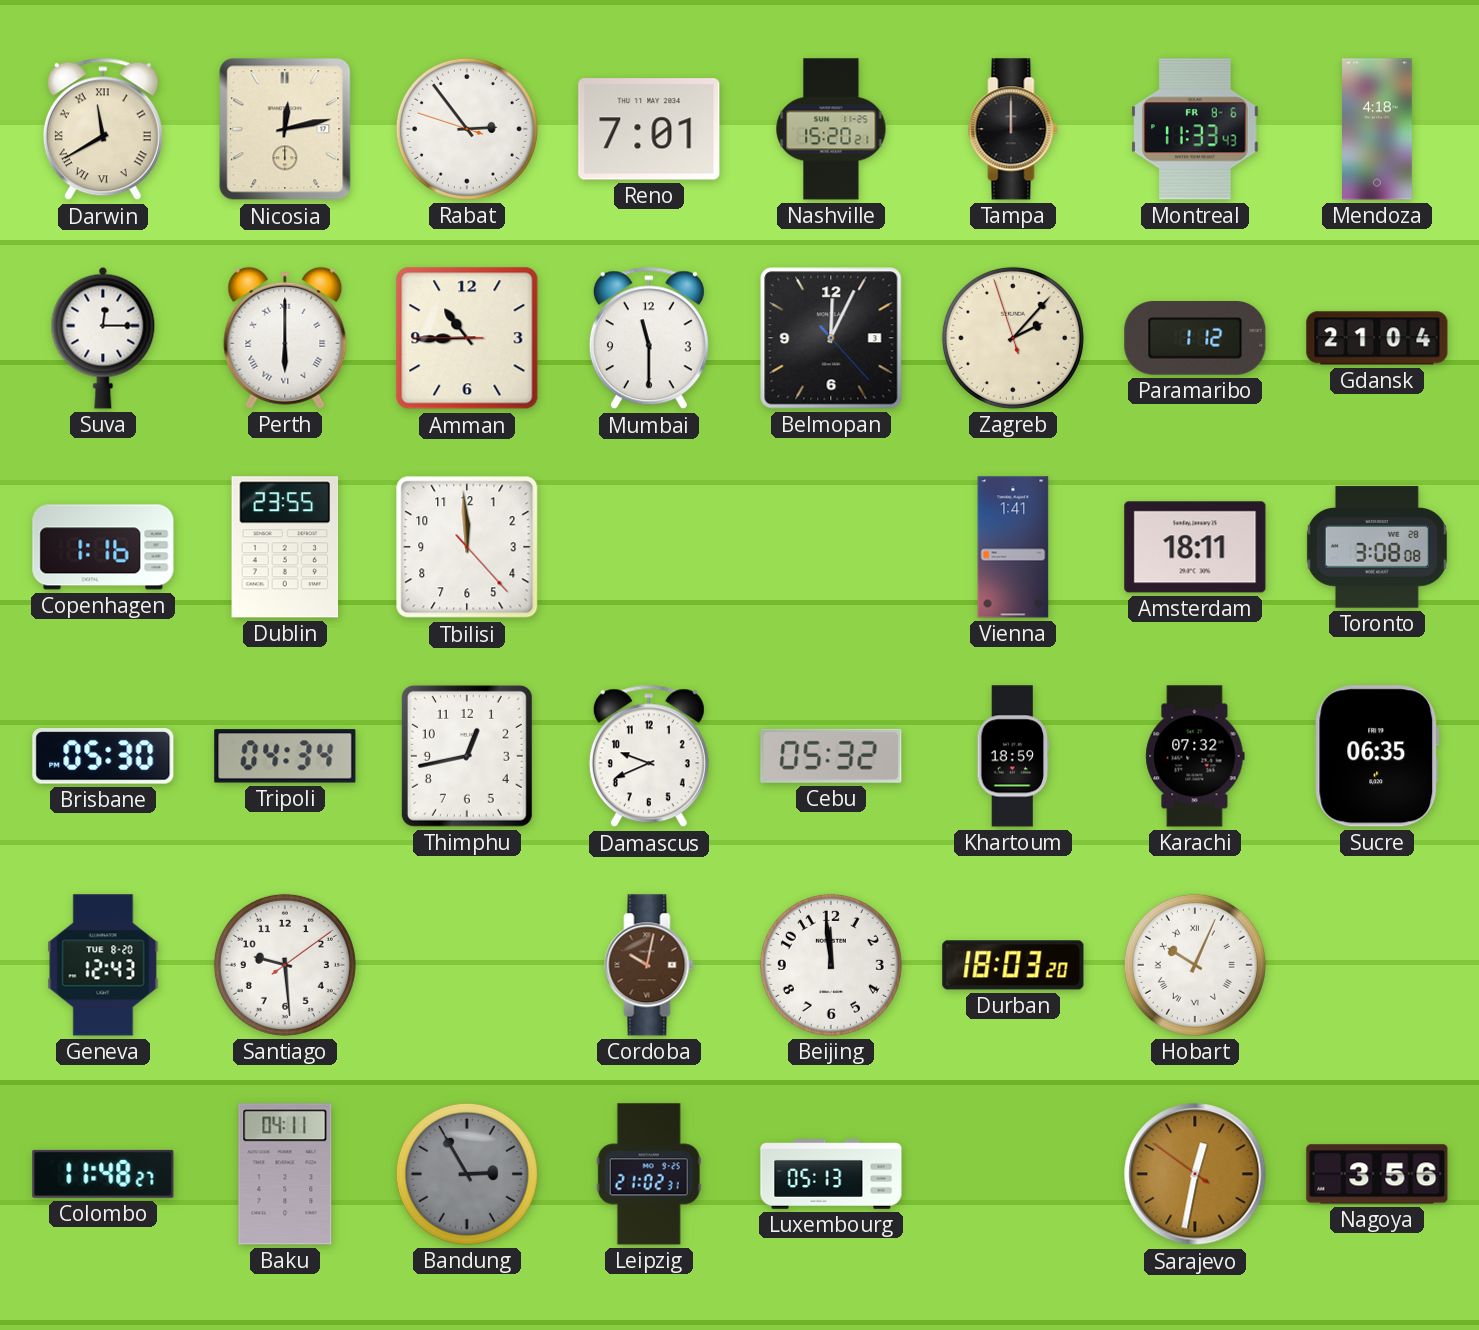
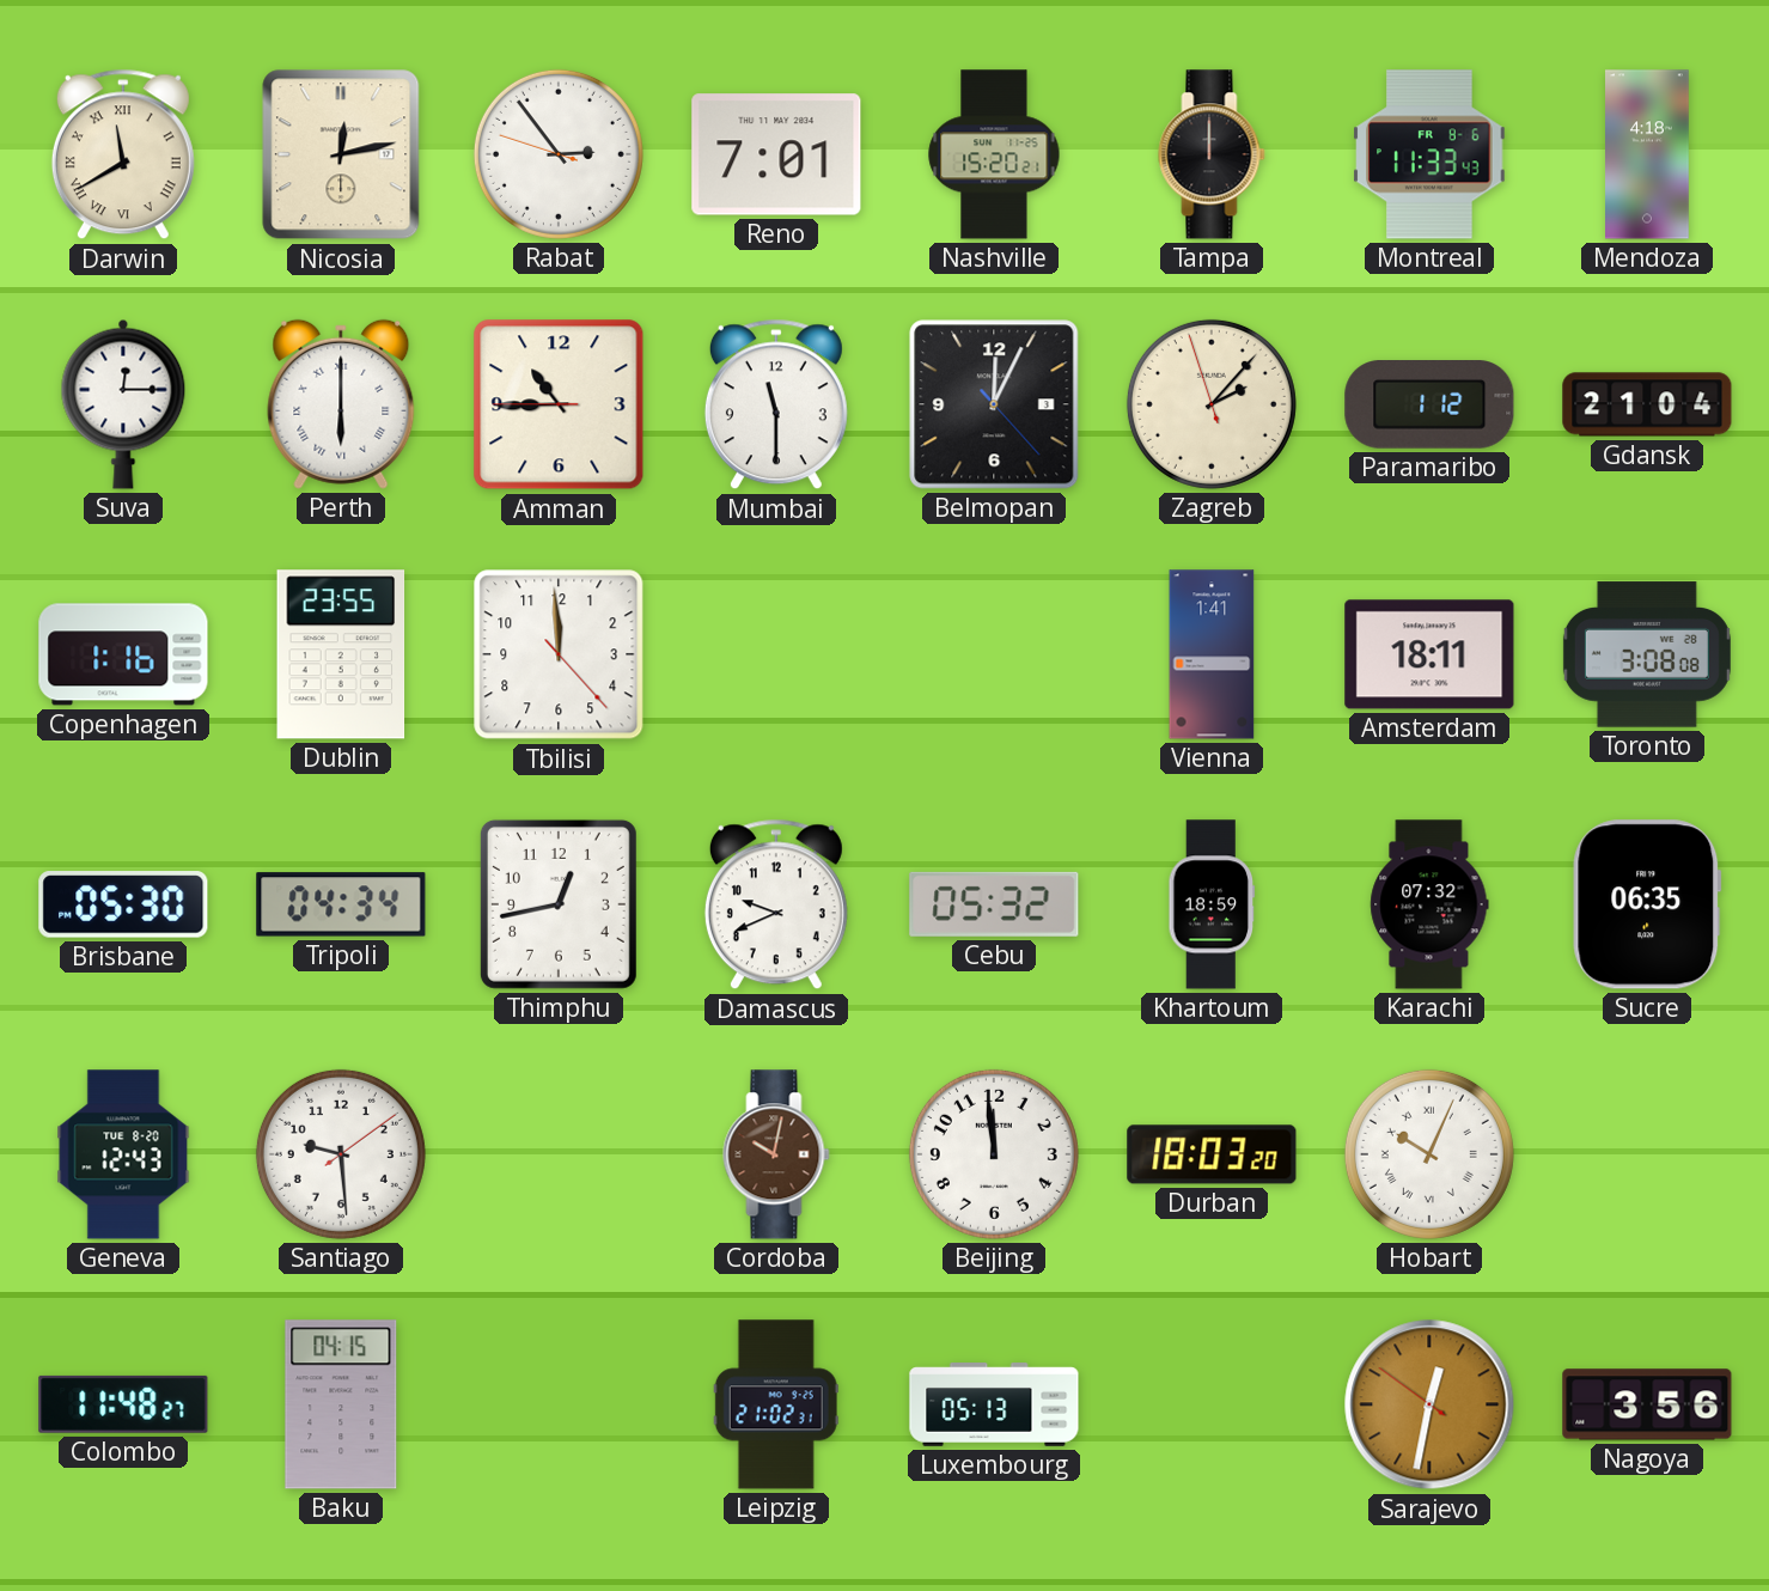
Baku: 04:11 -> 04:15 (341, 1404)
Bandung: 2:55 -> none (467, 1174)
